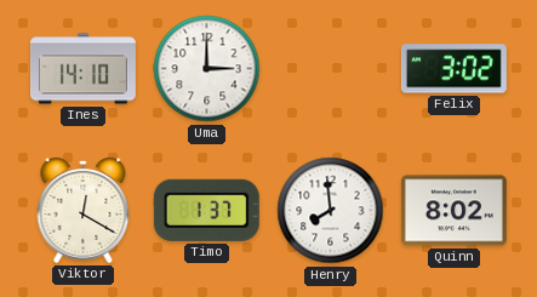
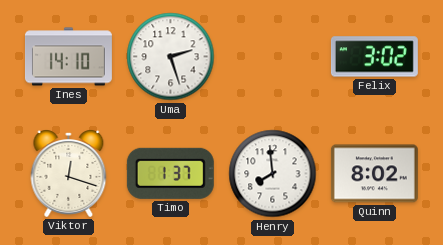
Uma: 3:00 -> 2:27 (171, 57)
Viktor: 12:20 -> 12:18 (69, 174)
